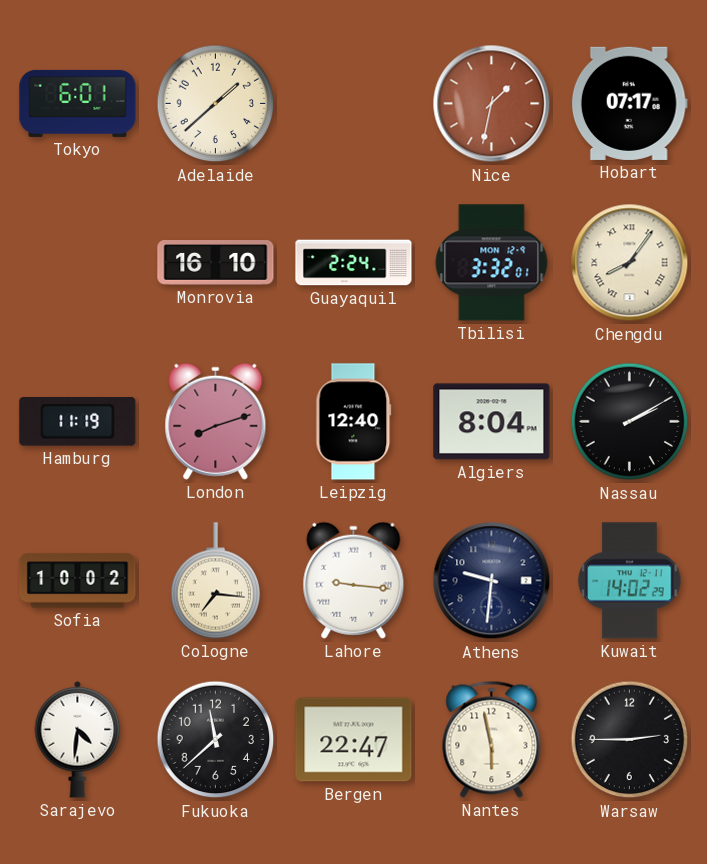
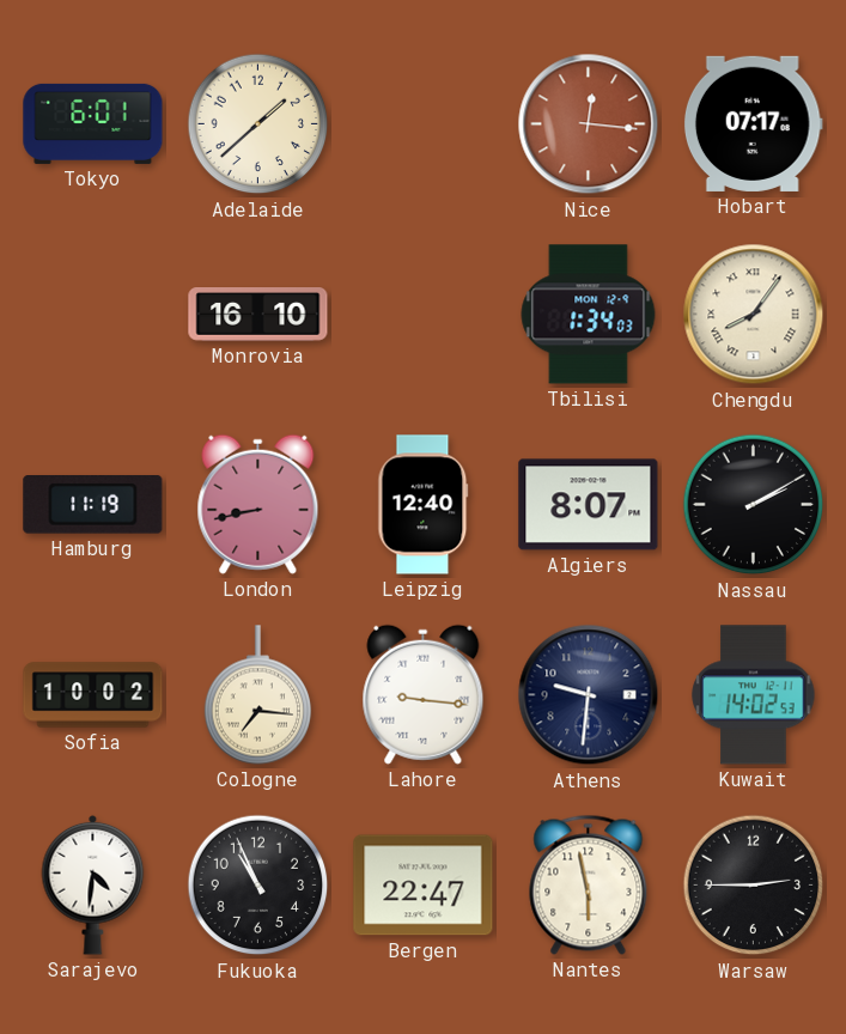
Nice: 1:32 -> 12:16 (589, 124)
Guayaquil: 2:24 -> none (354, 263)
Tbilisi: 3:32 -> 1:34 (589, 315)
London: 8:12 -> 8:43 (258, 504)
Algiers: 8:04 -> 8:07 (589, 505)
Kuwait: 14:02:29 -> 14:02:53 (754, 695)
Fukuoka: 11:38 -> 10:56 (258, 886)
